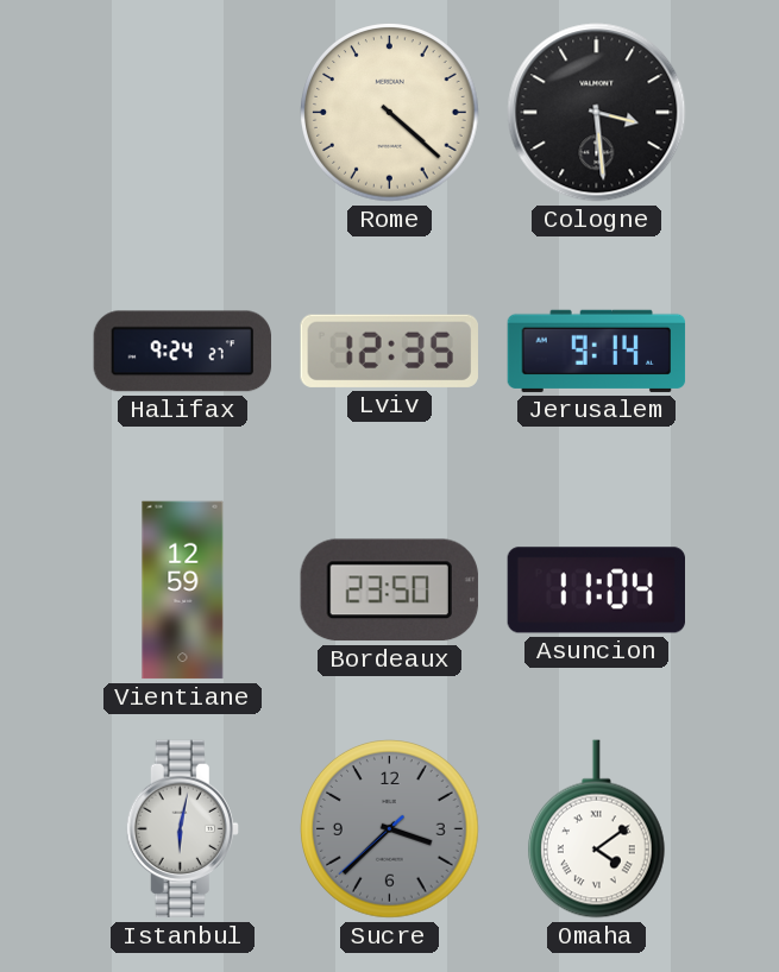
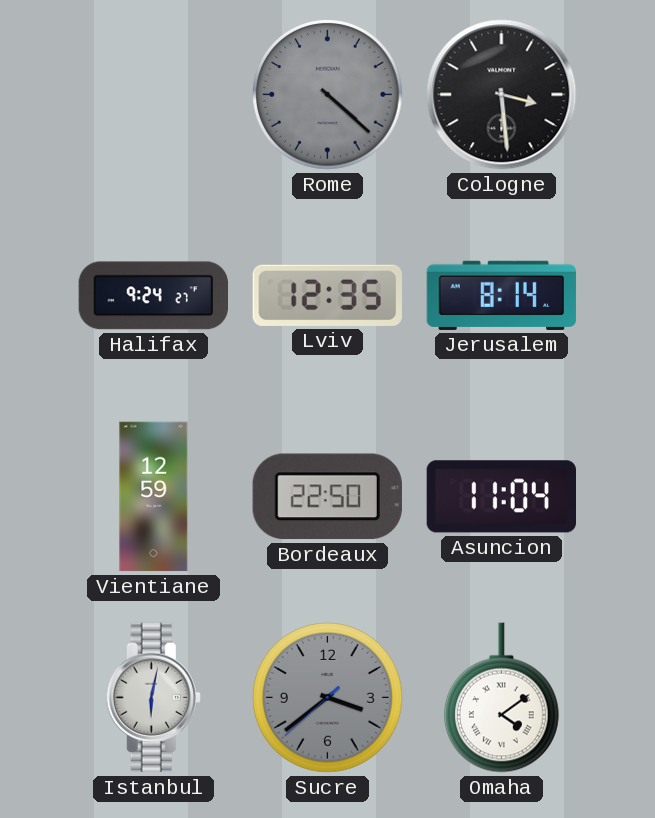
Rome dial: cream -> grey (328, 95)
Jerusalem: 9:14 -> 8:14 (502, 295)
Bordeaux: 23:50 -> 22:50 (327, 497)
Sucre: 3:37 -> 3:38 (328, 698)
